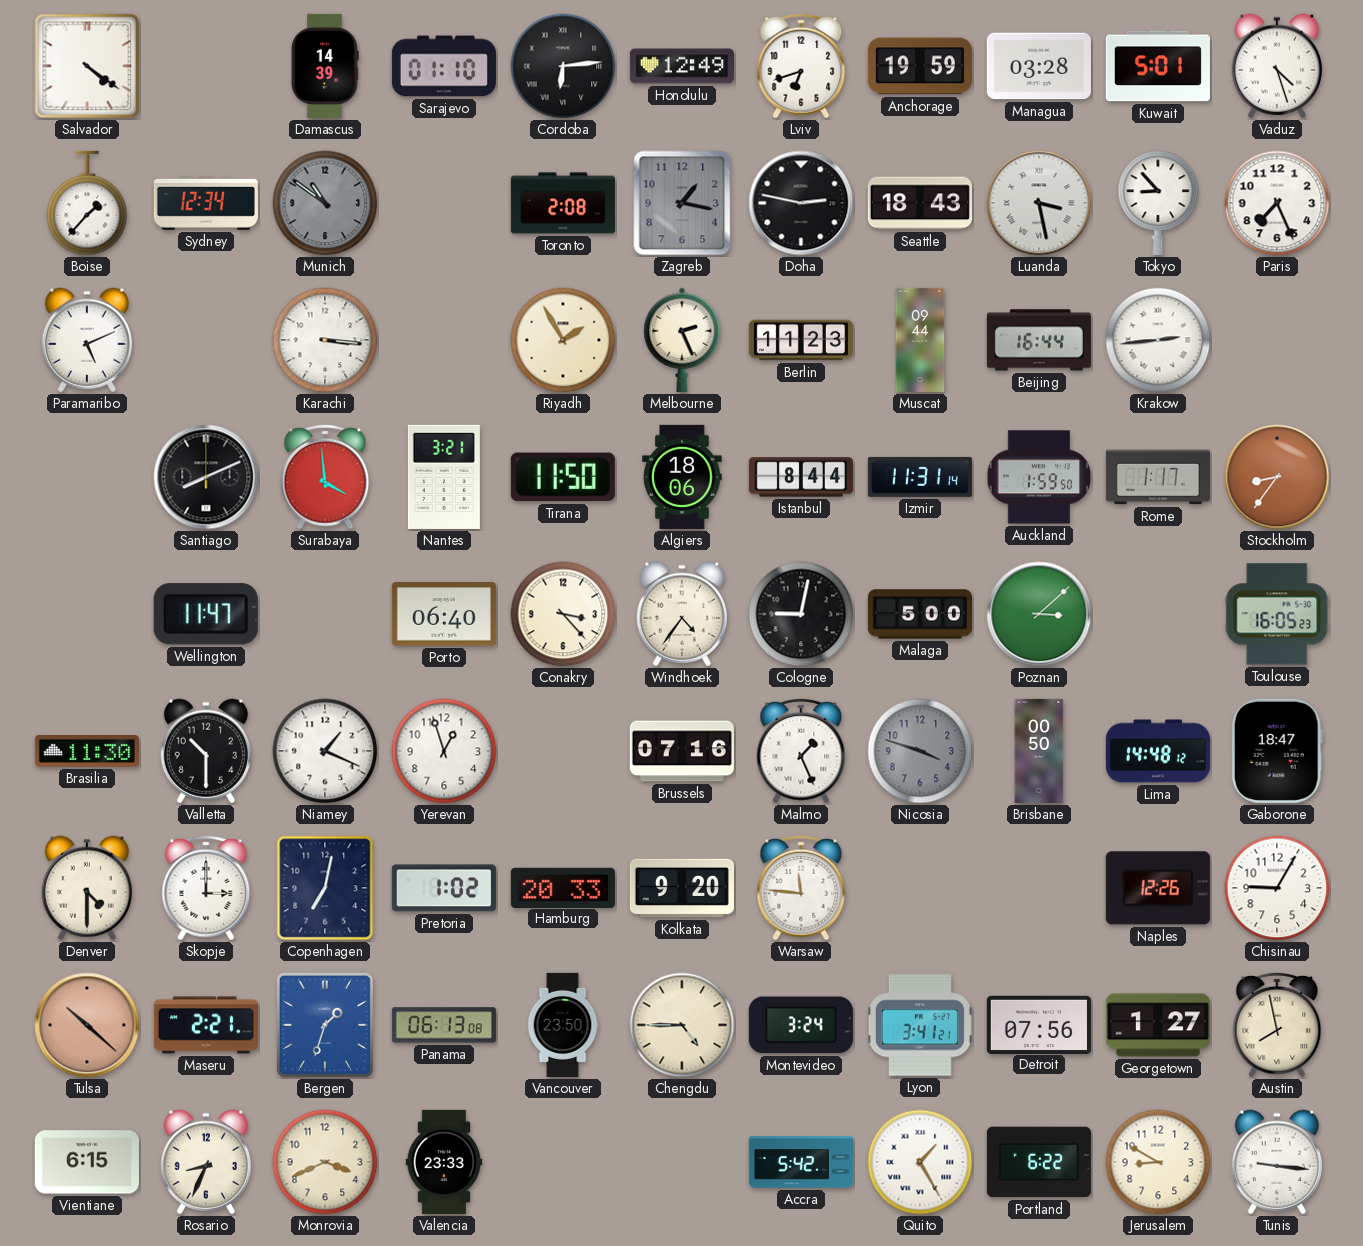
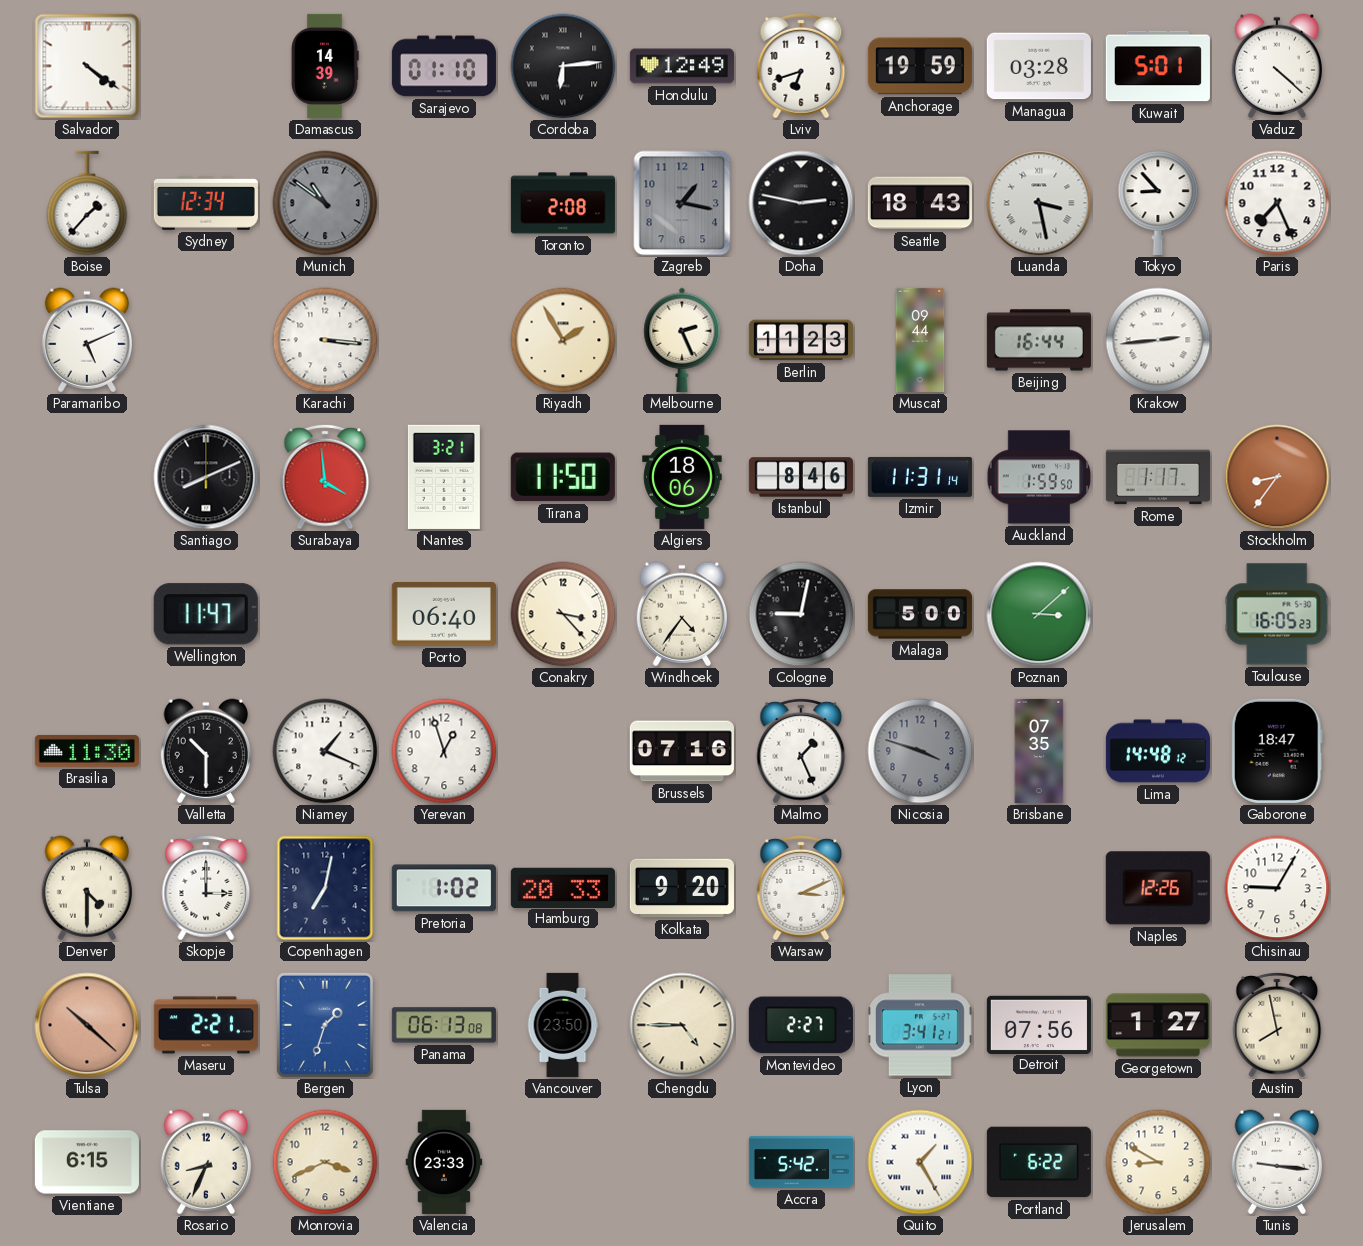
Vaduz: 4:27 -> 4:22 (1277, 66)
Istanbul: 8:44 -> 8:46 (801, 477)
Brisbane: 00:50 -> 07:35 (1039, 751)
Warsaw: 11:46 -> 3:11 (801, 888)
Montevideo: 3:24 -> 2:27 (801, 1025)
